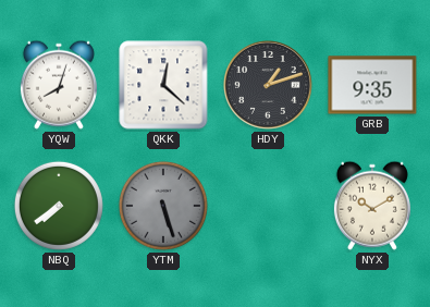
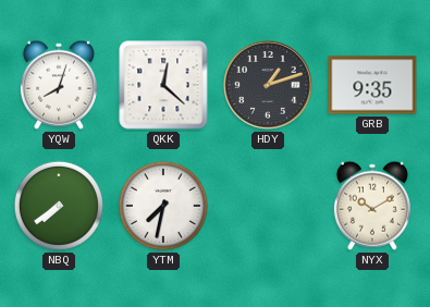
YTM: 5:27 -> 7:32 (163, 206)
YTM dial: grey -> white (163, 206)
